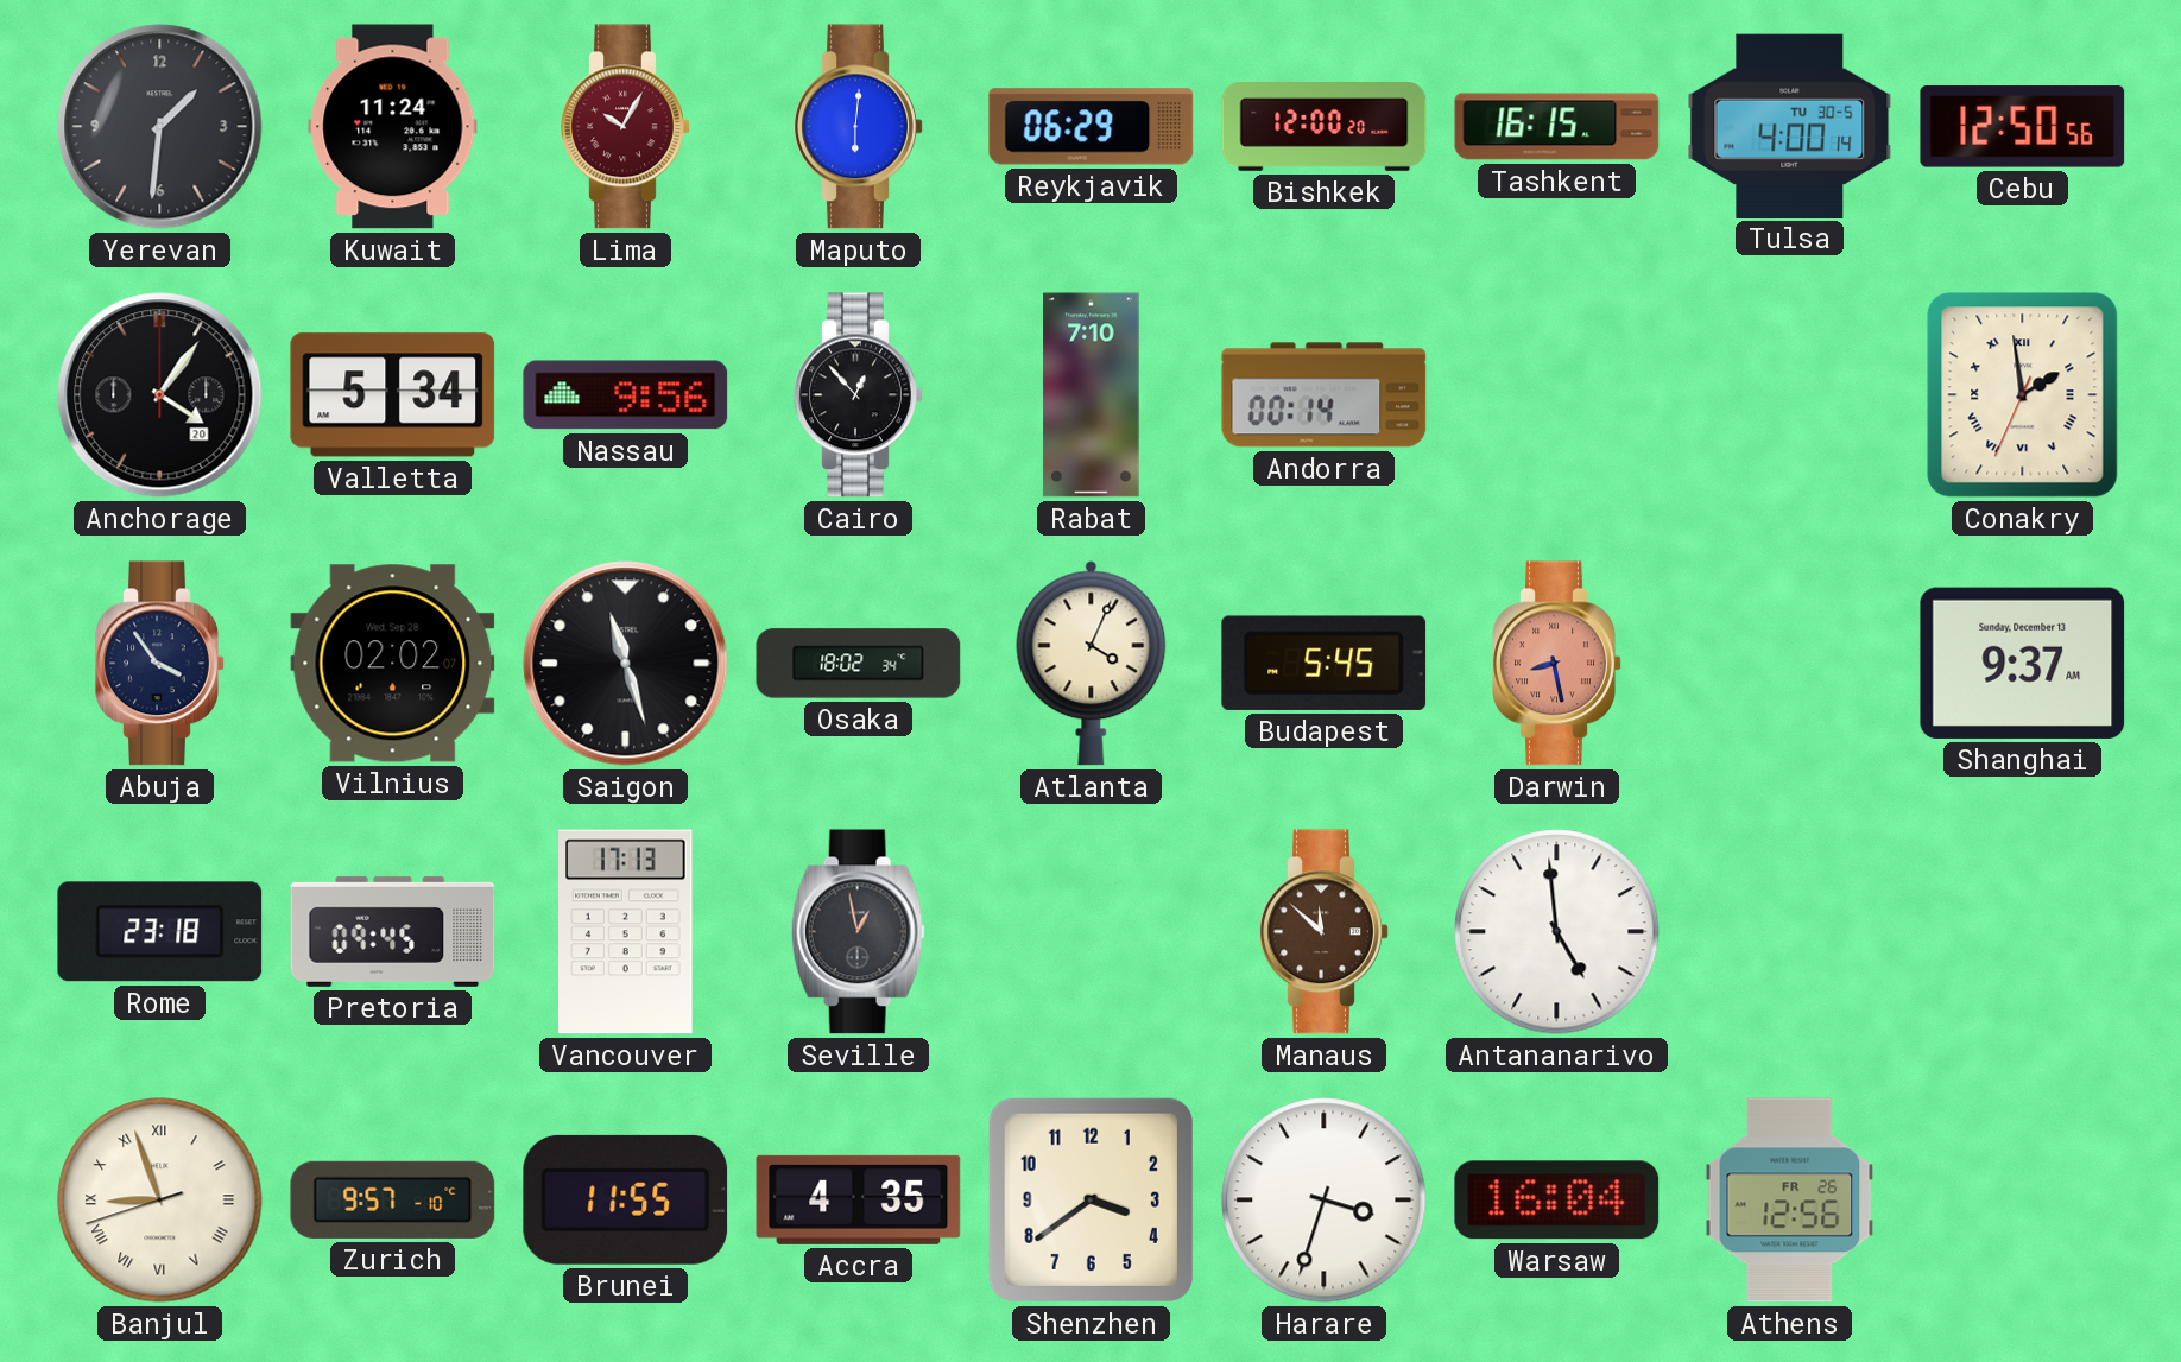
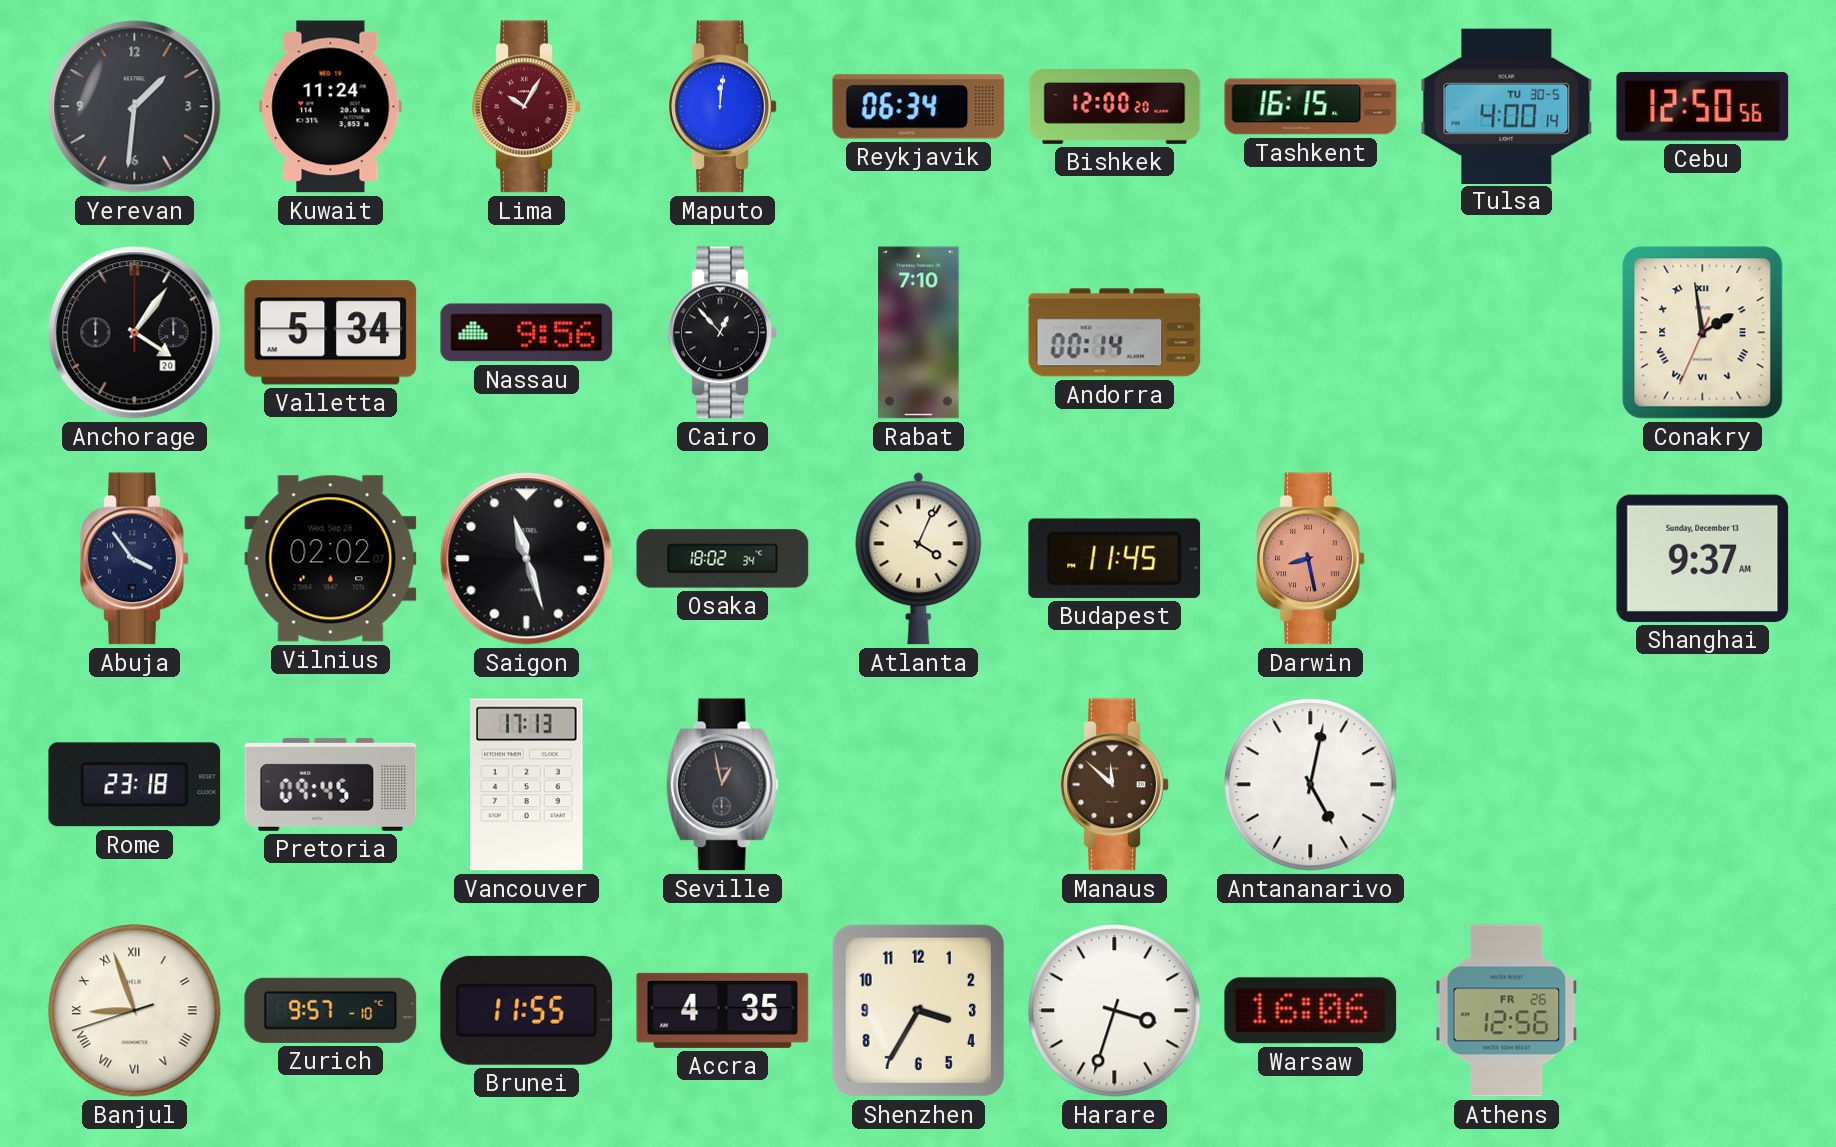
Maputo: 6:01 -> 12:01 (723, 107)
Reykjavik: 06:29 -> 06:34 (919, 107)
Budapest: 5:45 -> 11:45 (1115, 558)
Antananarivo: 4:59 -> 5:02 (1311, 785)
Shenzhen: 3:39 -> 3:35 (918, 1010)
Warsaw: 16:04 -> 16:06 (1311, 1011)
